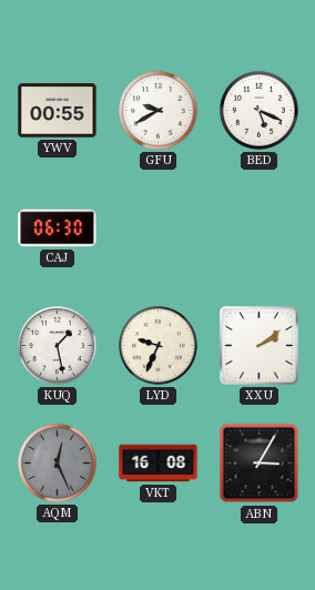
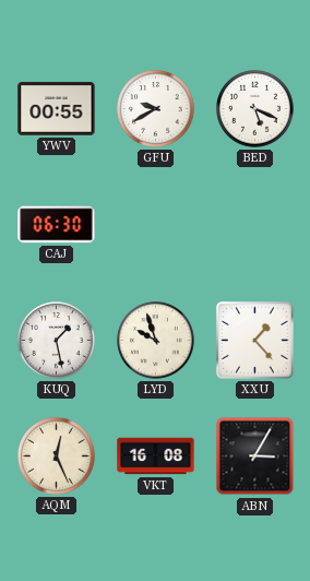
LYD: 9:34 -> 9:57 (156, 341)
XXU: 2:09 -> 1:23 (254, 340)
AQM dial: grey -> cream (57, 456)
